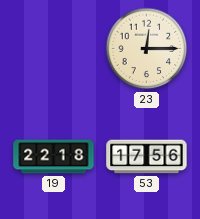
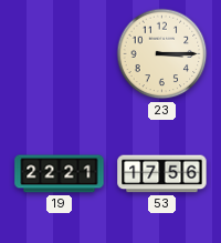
23: 12:15 -> 3:15 (162, 54)
19: 22:18 -> 22:21 (60, 174)
